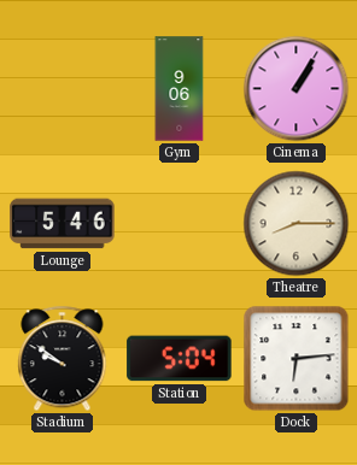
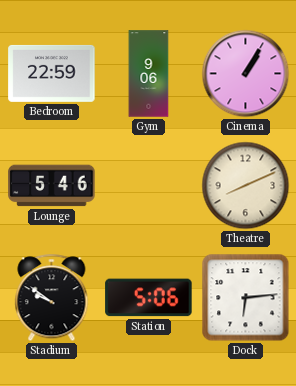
Bedroom: none -> 22:59 (52, 73)
Theatre: 8:15 -> 8:11 (246, 186)
Station: 5:04 -> 5:06 (149, 298)
